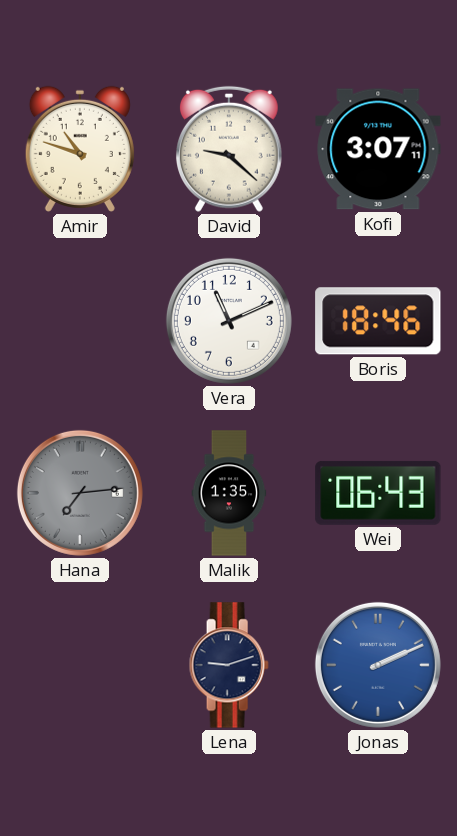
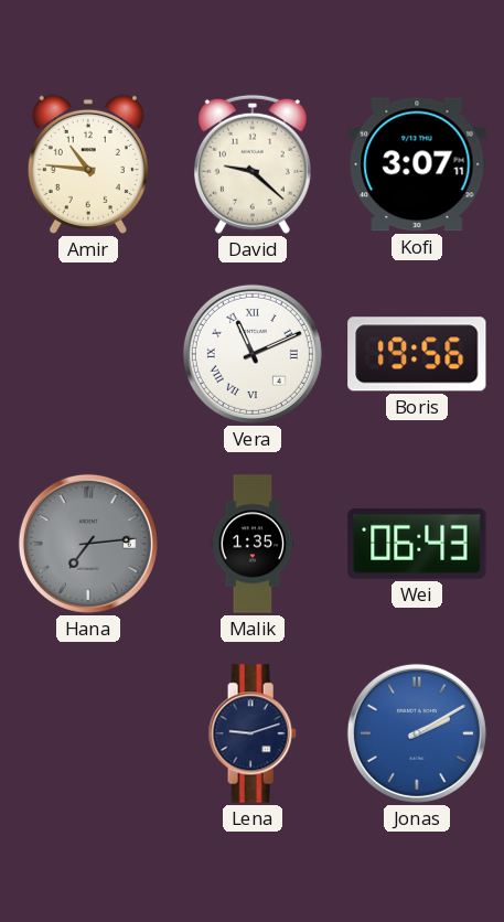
Amir: 10:48 -> 10:46 (88, 164)
Vera numerals: Arabic -> Roman (253, 354)
Boris: 18:46 -> 19:56 (417, 354)
Jonas: 2:11 -> 2:10 (417, 733)
